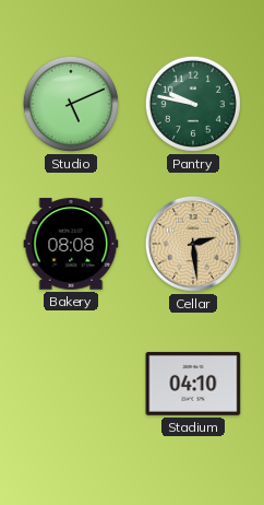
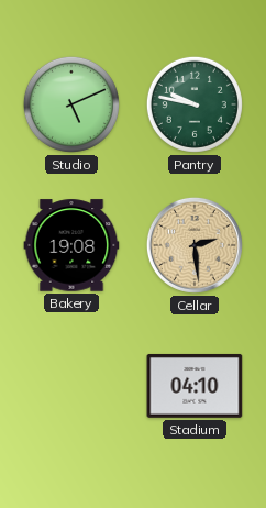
Bakery: 08:08 -> 19:08 (71, 245)
